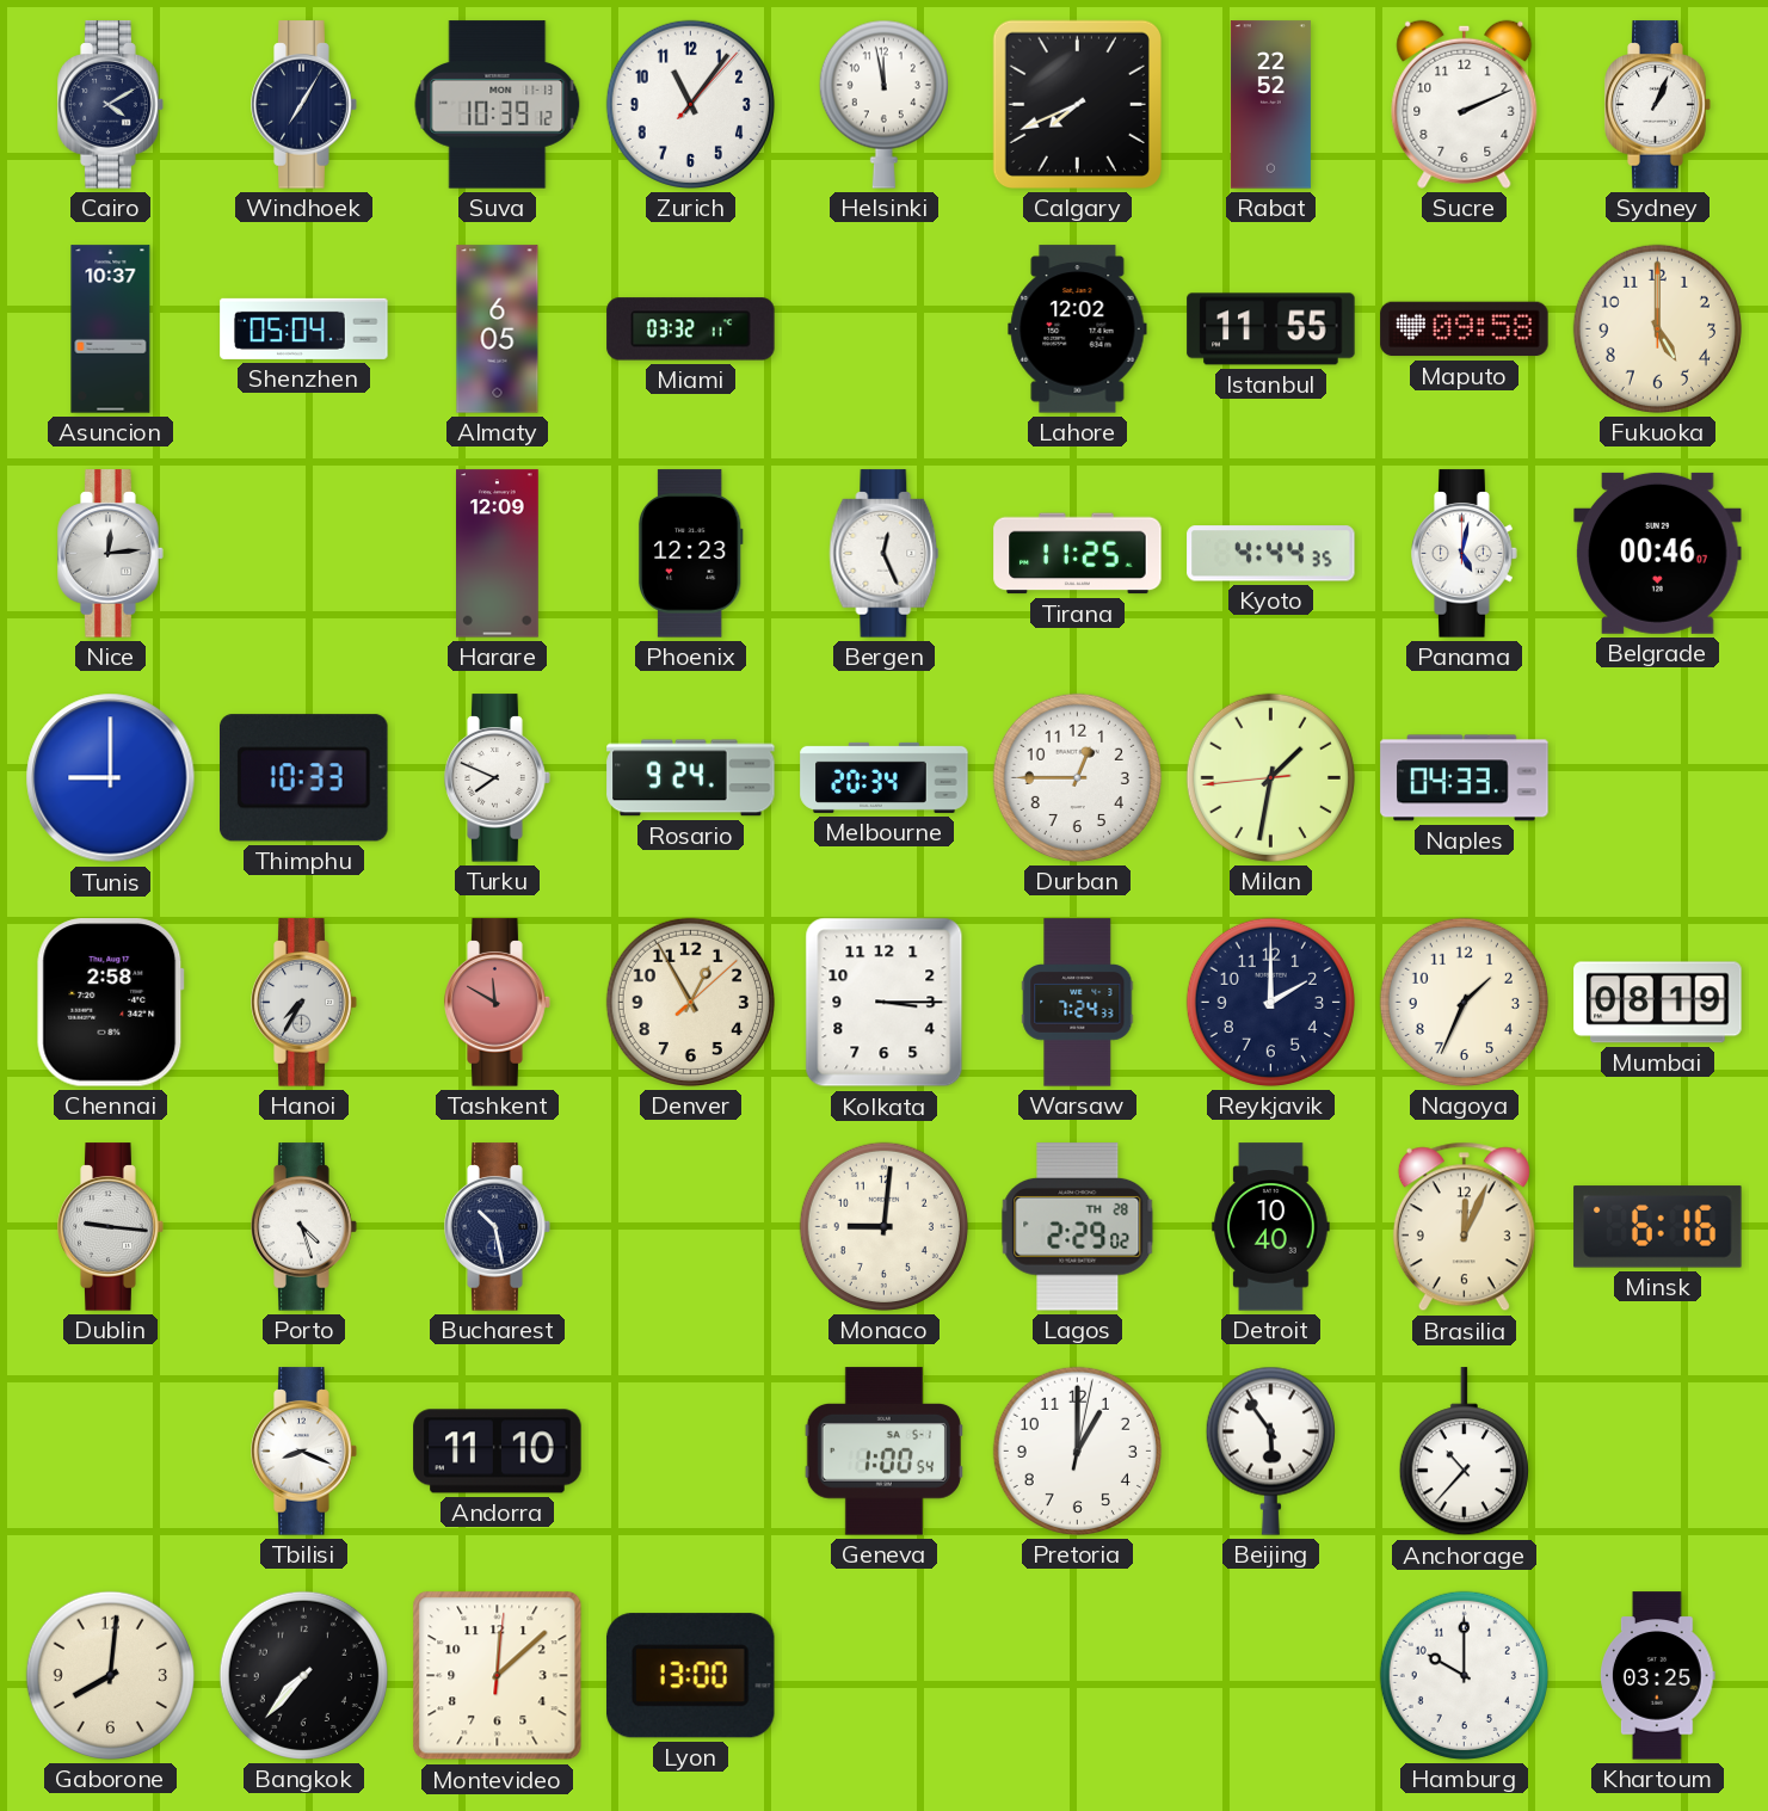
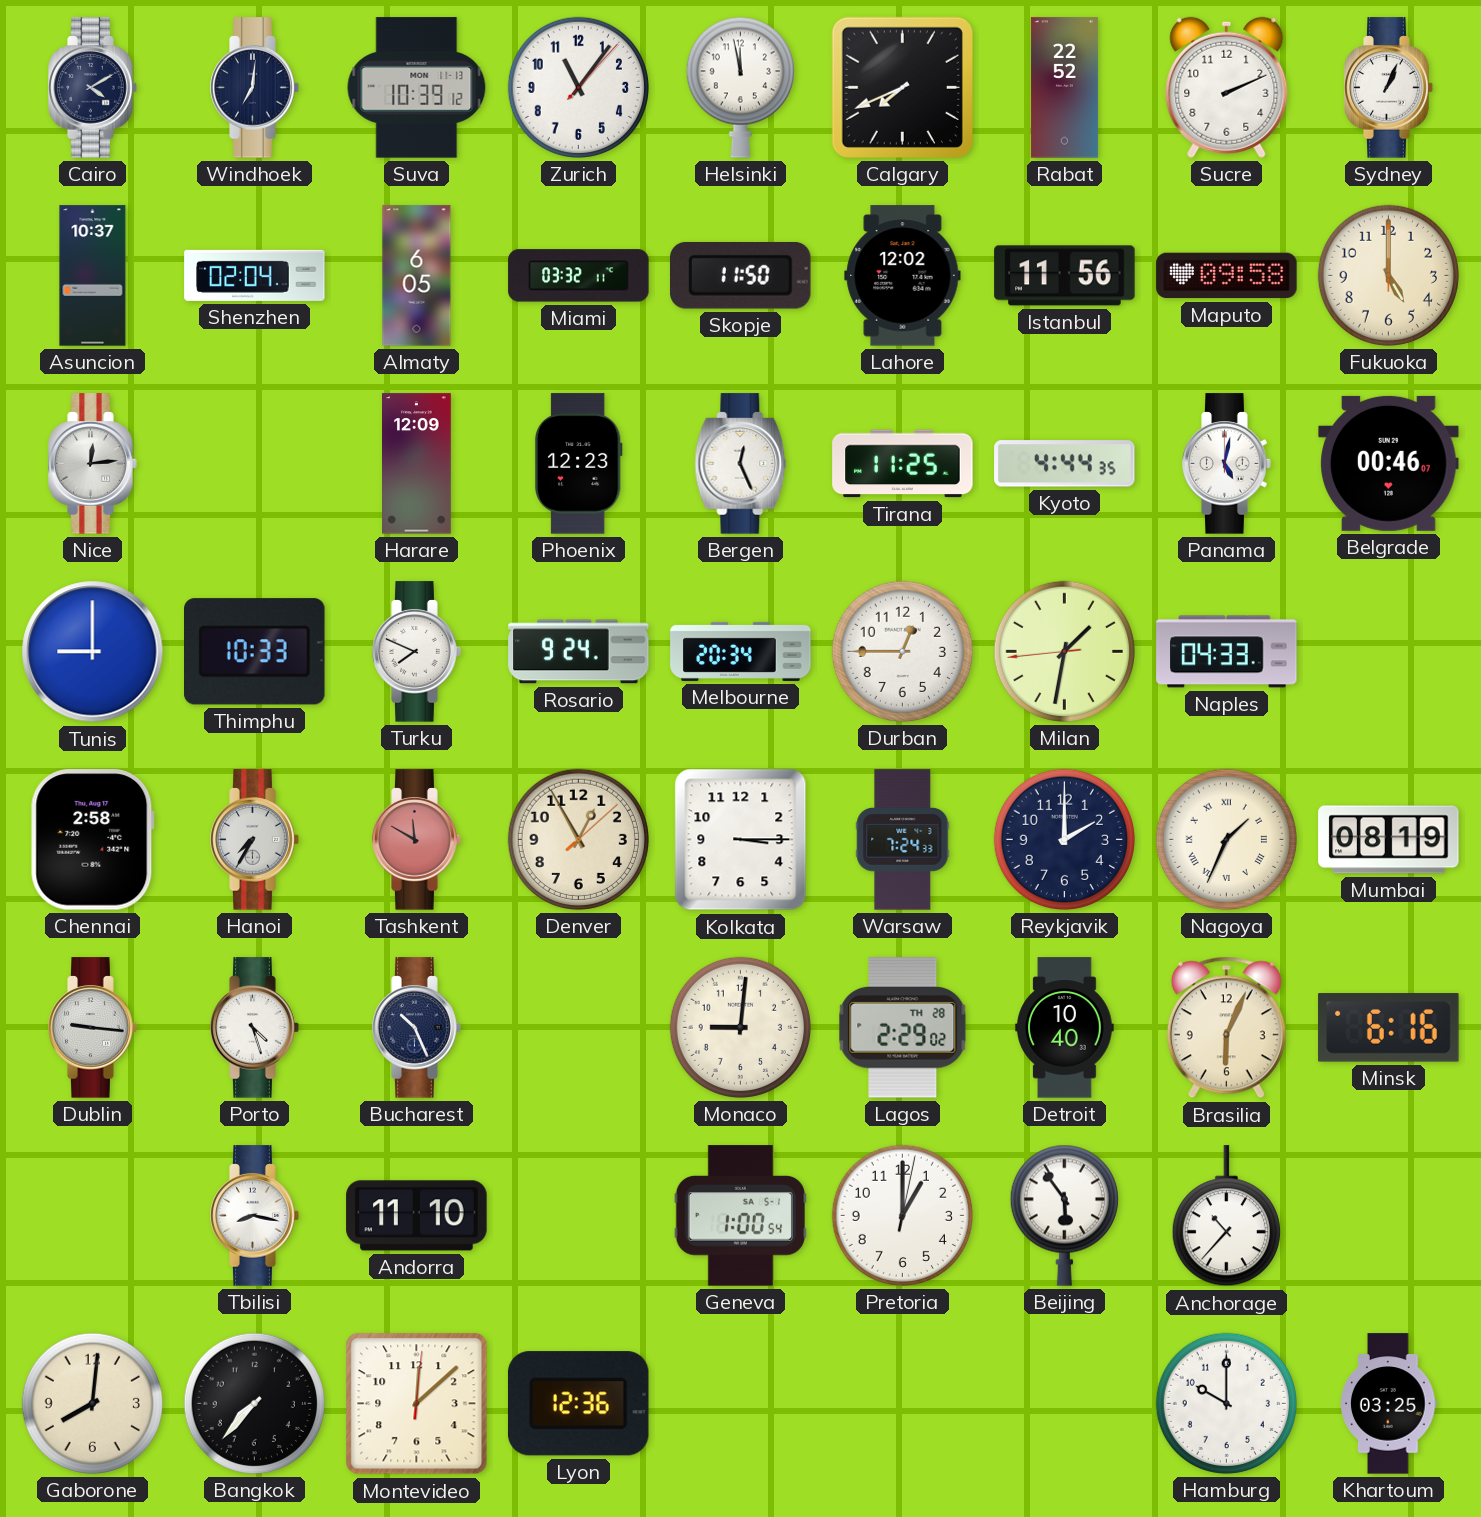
Windhoek: 7:05 -> 7:01 (255, 88)
Shenzhen: 05:04 -> 02:04 (255, 275)
Skopje: none -> 11:50 (741, 275)
Istanbul: 11:55 -> 11:56 (1065, 276)
Nagoya numerals: Arabic -> Roman (1226, 839)
Bucharest: 10:28 -> 10:26 (417, 1028)
Brasilia: 12:04 -> 6:04 (1226, 1028)
Tbilisi: 8:19 -> 8:17 (255, 1216)
Lyon: 13:00 -> 12:36 (578, 1404)
